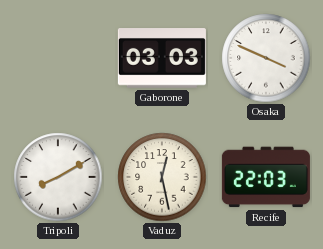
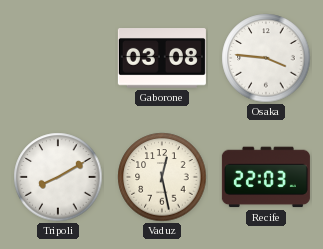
Gaborone: 03:03 -> 03:08 (162, 58)
Osaka: 3:49 -> 3:46 (266, 58)
